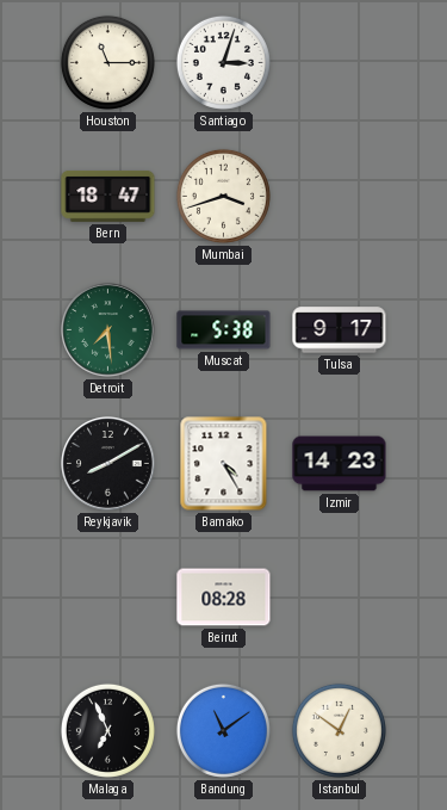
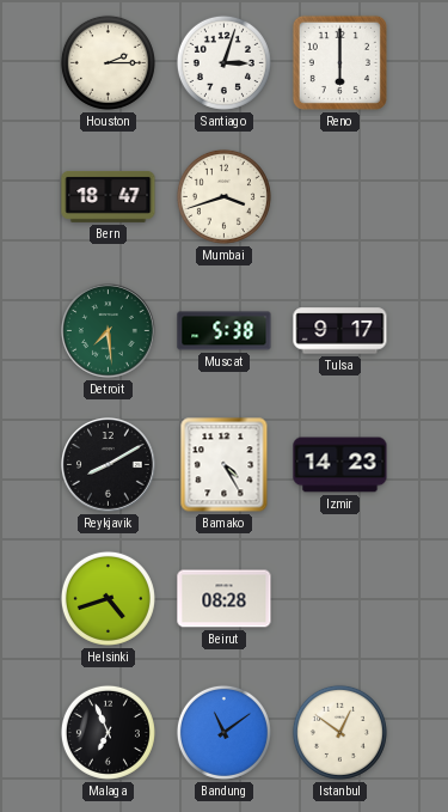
Houston: 11:15 -> 2:15 (108, 62)
Reno: none -> 6:00 (339, 62)
Helsinki: none -> 4:42 (108, 598)
